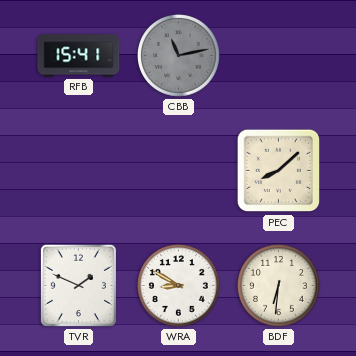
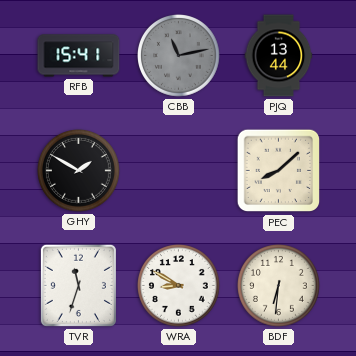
PJQ: none -> 13:44 (279, 56)
GHY: none -> 1:50 (79, 171)
TVR: 1:49 -> 11:33 (78, 285)
